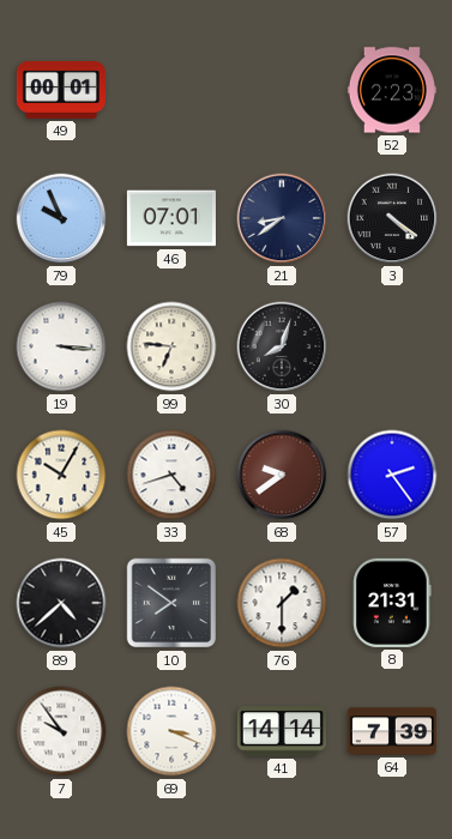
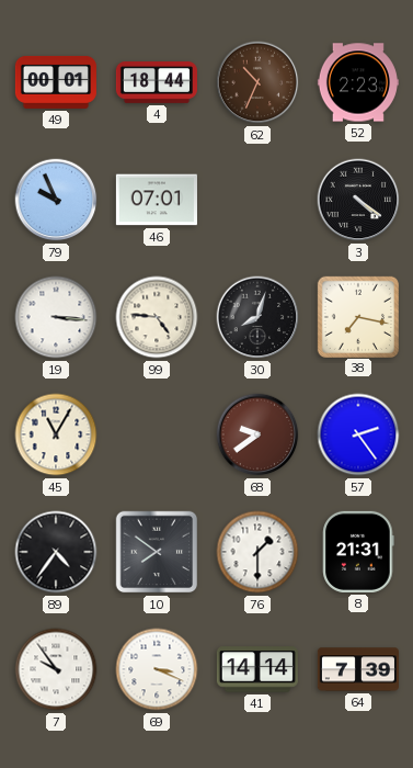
4: none -> 18:44 (157, 83)
62: none -> 10:34 (257, 82)
21: 8:39 -> none (282, 218)
99: 6:46 -> 4:46 (157, 317)
38: none -> 7:17 (357, 316)
45: 10:05 -> 11:05 (56, 434)
33: 4:42 -> none (171, 475)
89: 4:38 -> 4:36 (56, 552)
